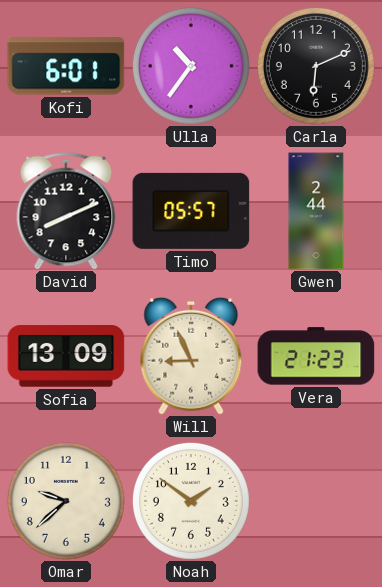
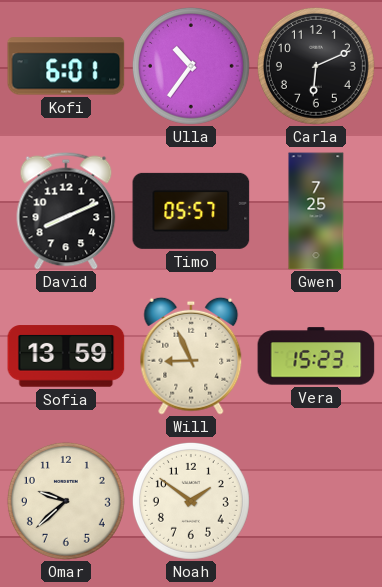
Gwen: 2:44 -> 7:25 (316, 211)
Sofia: 13:09 -> 13:59 (66, 356)
Vera: 21:23 -> 15:23 (316, 356)
